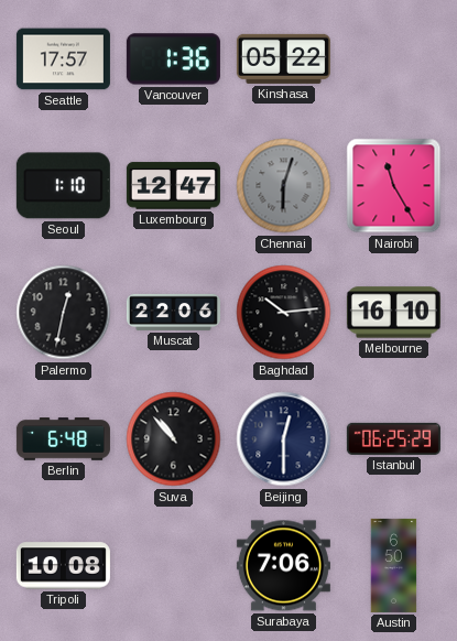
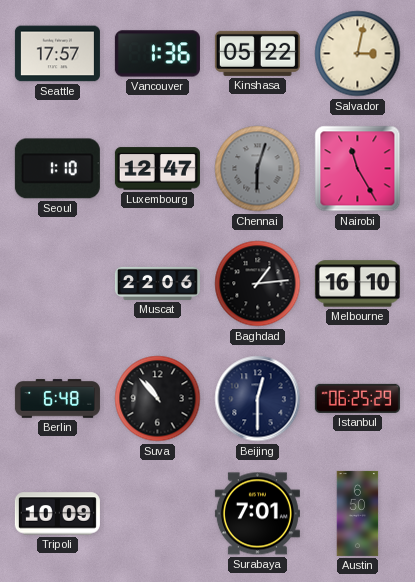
Salvador: none -> 3:02 (358, 54)
Palermo: 12:32 -> none (64, 313)
Baghdad: 10:14 -> 1:14 (258, 284)
Tripoli: 10:08 -> 10:09 (57, 514)
Surabaya: 7:06 -> 7:01 (257, 514)
